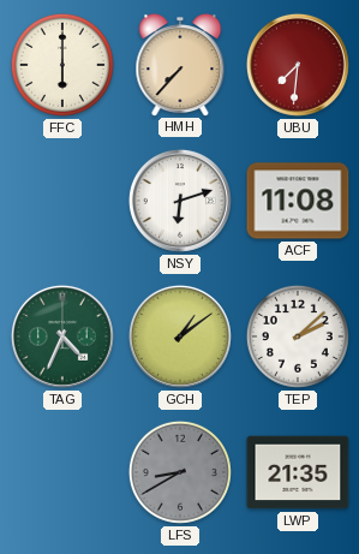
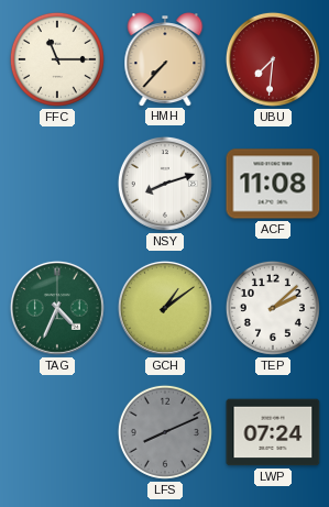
FFC: 6:00 -> 11:15 (57, 59)
NSY: 6:12 -> 8:12 (165, 184)
LFS: 8:40 -> 8:11 (165, 432)
LWP: 21:35 -> 07:24 (273, 432)
